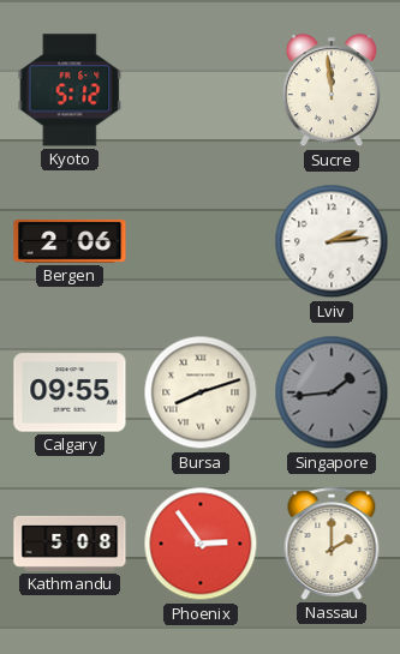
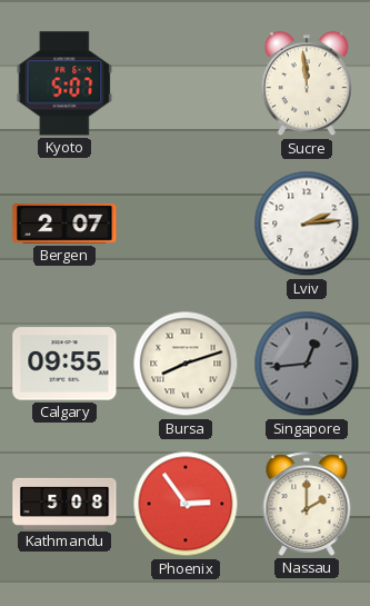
Kyoto: 5:12 -> 5:07 (64, 83)
Bergen: 2:06 -> 2:07 (64, 223)
Singapore: 1:44 -> 12:44 (307, 364)
